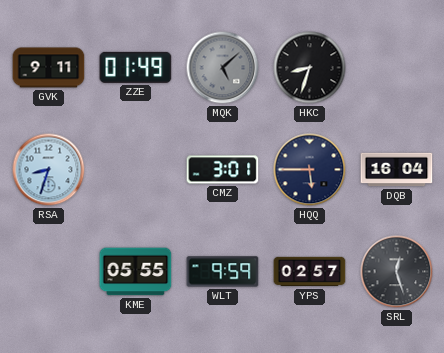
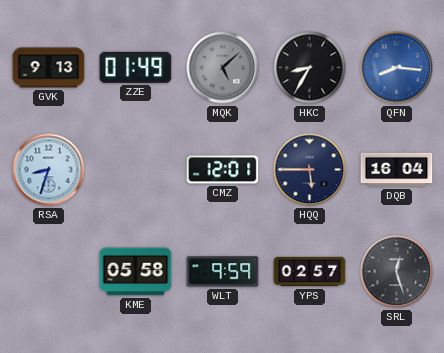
GVK: 9:11 -> 9:13 (49, 68)
HKC: 8:33 -> 8:35 (310, 68)
QFN: none -> 8:16 (397, 68)
CMZ: 3:01 -> 12:01 (223, 170)
KME: 05:55 -> 05:58 (136, 272)
